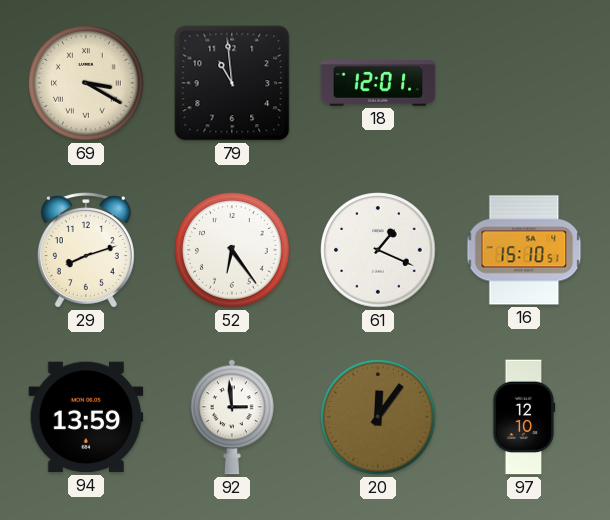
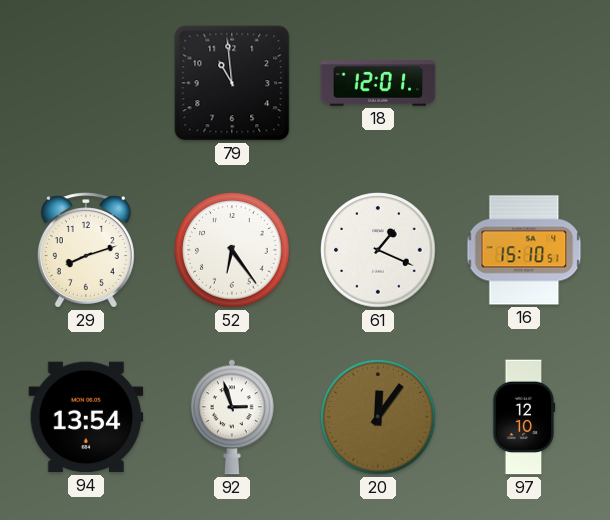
69: 3:20 -> none (86, 83)
94: 13:59 -> 13:54 (86, 417)
92: 2:59 -> 2:57 (232, 417)
